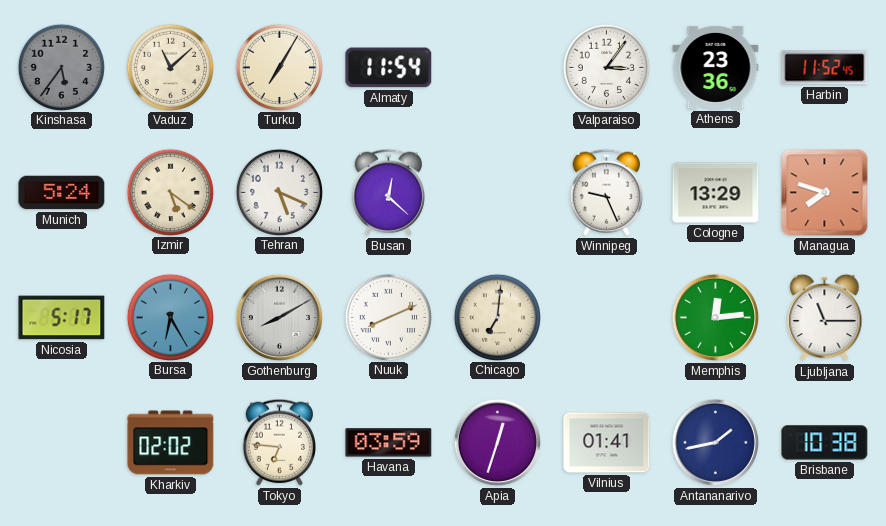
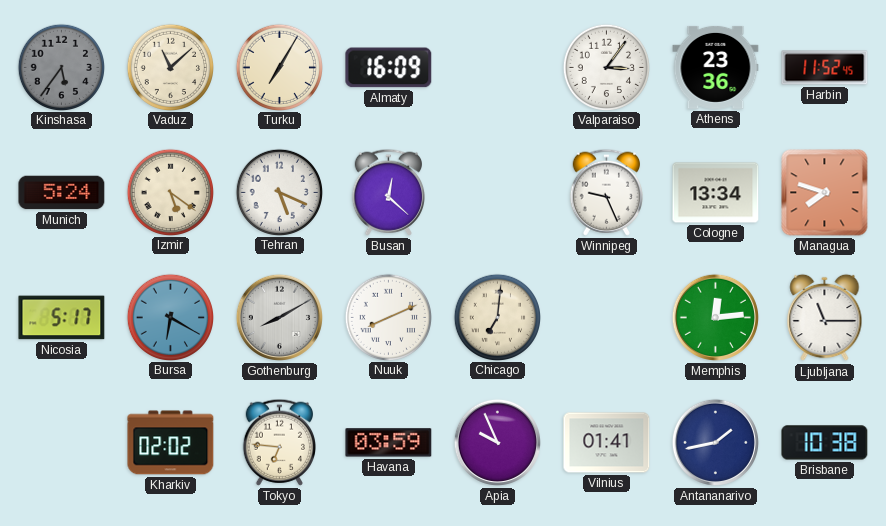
Almaty: 11:54 -> 16:09 (389, 68)
Cologne: 13:29 -> 13:34 (716, 193)
Bursa: 6:25 -> 6:20 (170, 317)
Apia: 12:33 -> 9:56 (497, 442)
